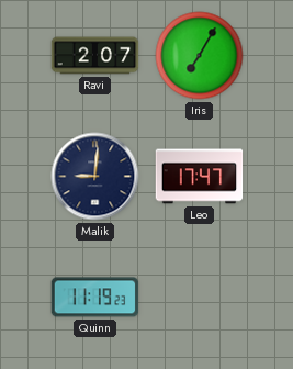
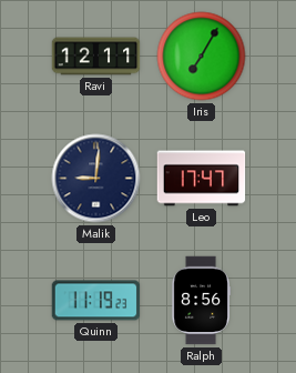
Ravi: 2:07 -> 12:11 (96, 57)
Ralph: none -> 8:56 (201, 301)
